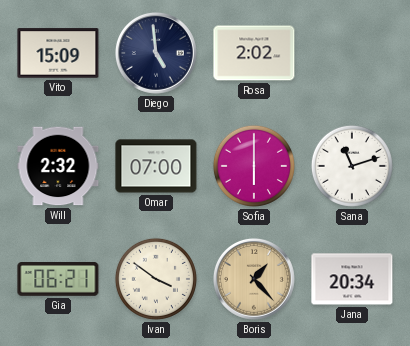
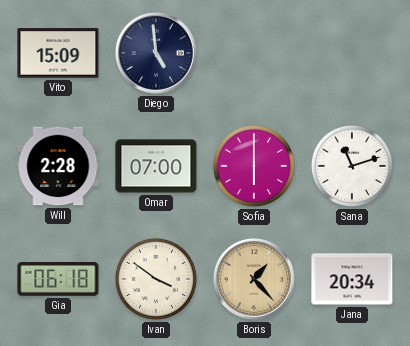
Rosa: 2:02 -> none (254, 53)
Will: 2:32 -> 2:28 (58, 166)
Gia: 06:21 -> 06:18 (58, 280)
